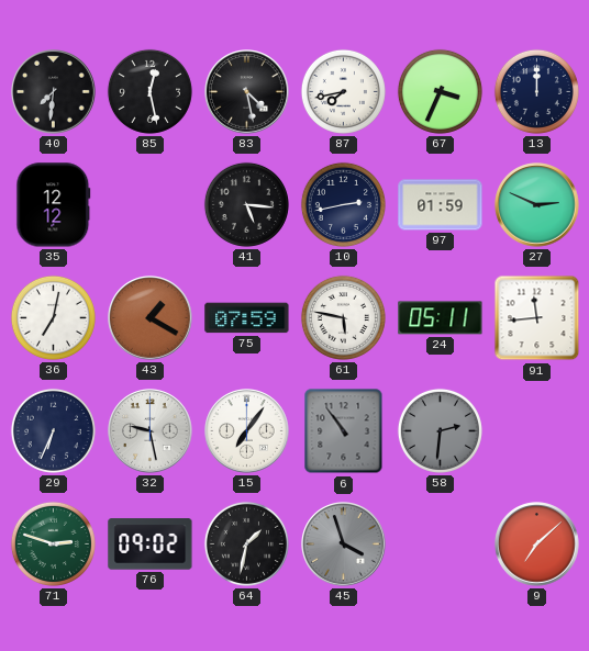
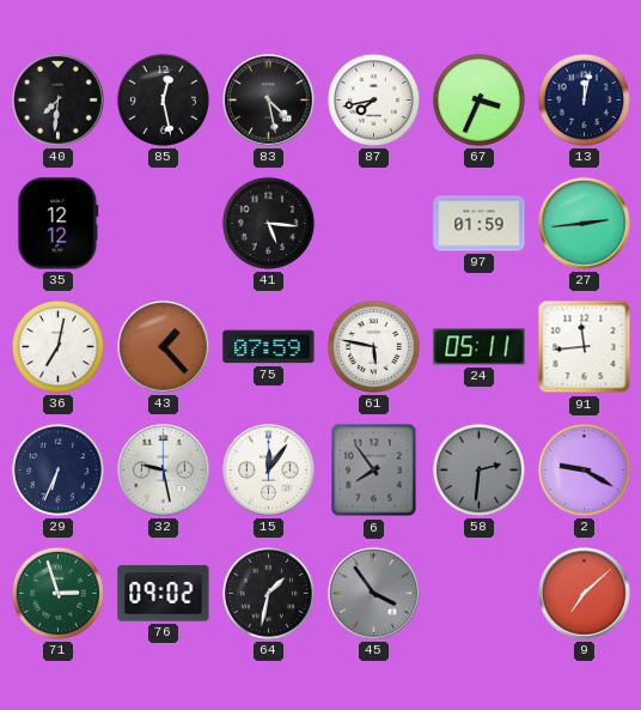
13: 12:00 -> 12:02 (584, 99)
10: 2:43 -> none (343, 204)
27: 2:49 -> 2:44 (585, 224)
43: 1:20 -> 1:23 (164, 347)
15: 7:06 -> 12:06 (269, 471)
6: 10:54 -> 7:54 (374, 471)
2: none -> 9:20 (584, 469)
71: 2:48 -> 2:57 (57, 593)
45: 3:57 -> 3:54 (374, 594)
